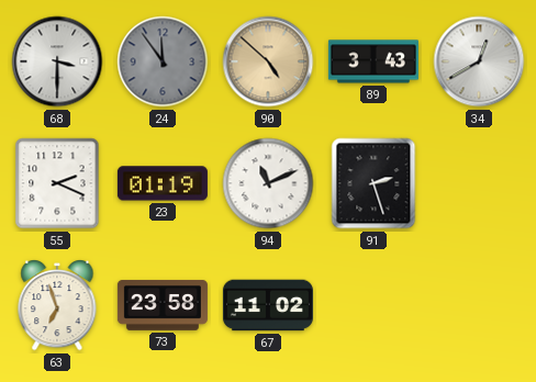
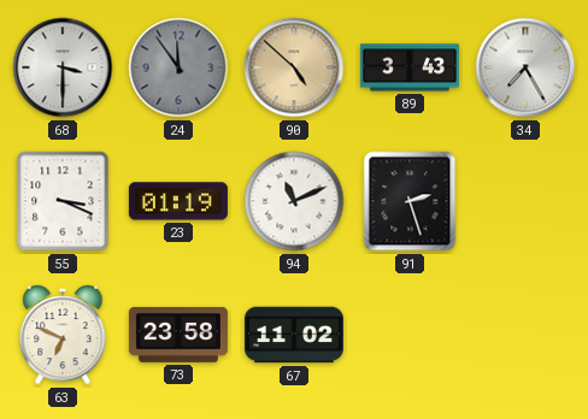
34: 12:40 -> 7:25 (525, 67)
55: 2:19 -> 3:19 (63, 201)
63: 6:57 -> 6:49 (63, 336)
